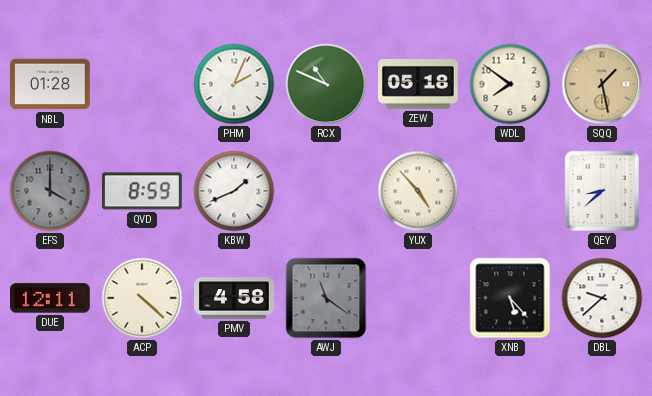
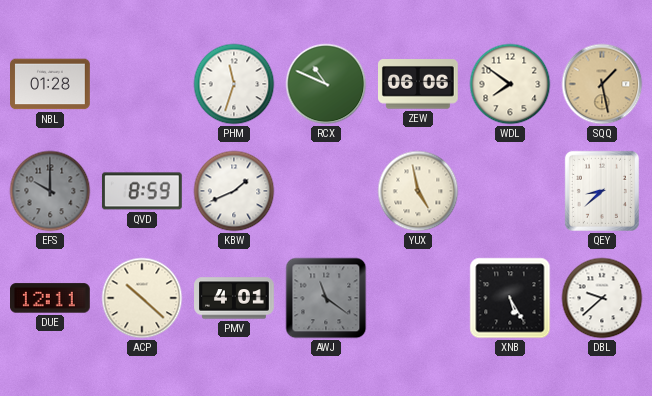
PHM: 2:04 -> 11:33 (234, 84)
ZEW: 05:18 -> 06:06 (419, 84)
EFS: 4:00 -> 10:00 (50, 191)
YUX: 4:53 -> 4:58 (418, 191)
ACP: 4:22 -> 10:22 (142, 298)
PMV: 4:58 -> 4:01 (234, 298)
XNB: 5:23 -> 5:25 (510, 298)
